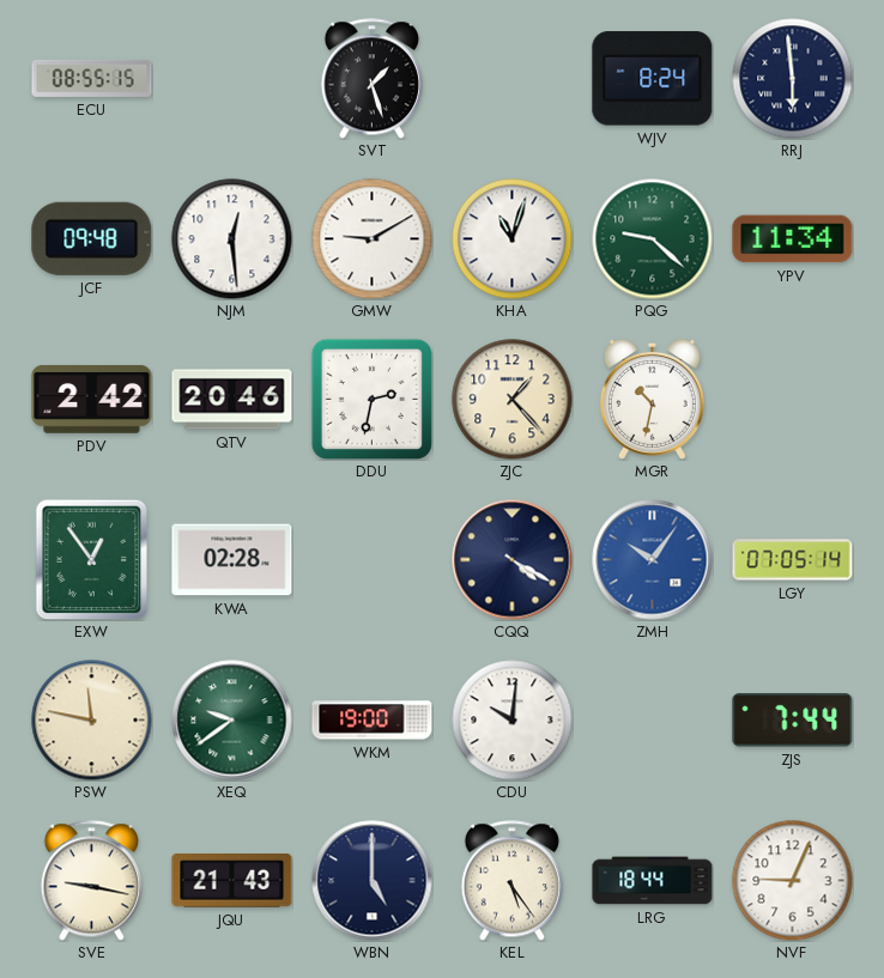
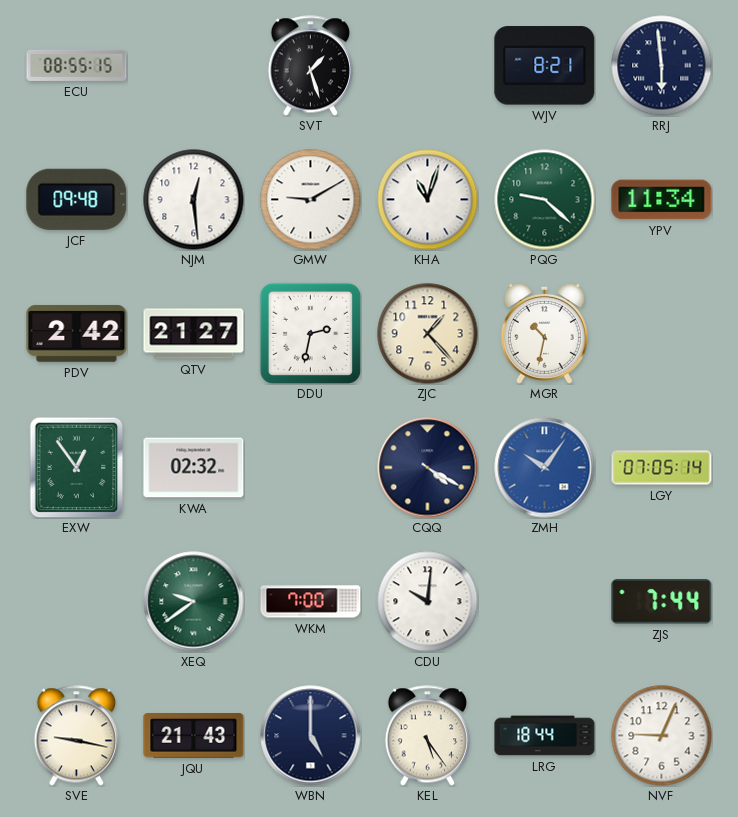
WJV: 8:24 -> 8:21 (545, 66)
QTV: 20:46 -> 21:27 (194, 334)
KWA: 02:28 -> 02:32 (194, 468)
PSW: 11:47 -> none (92, 721)
WKM: 19:00 -> 7:00 (311, 602)
